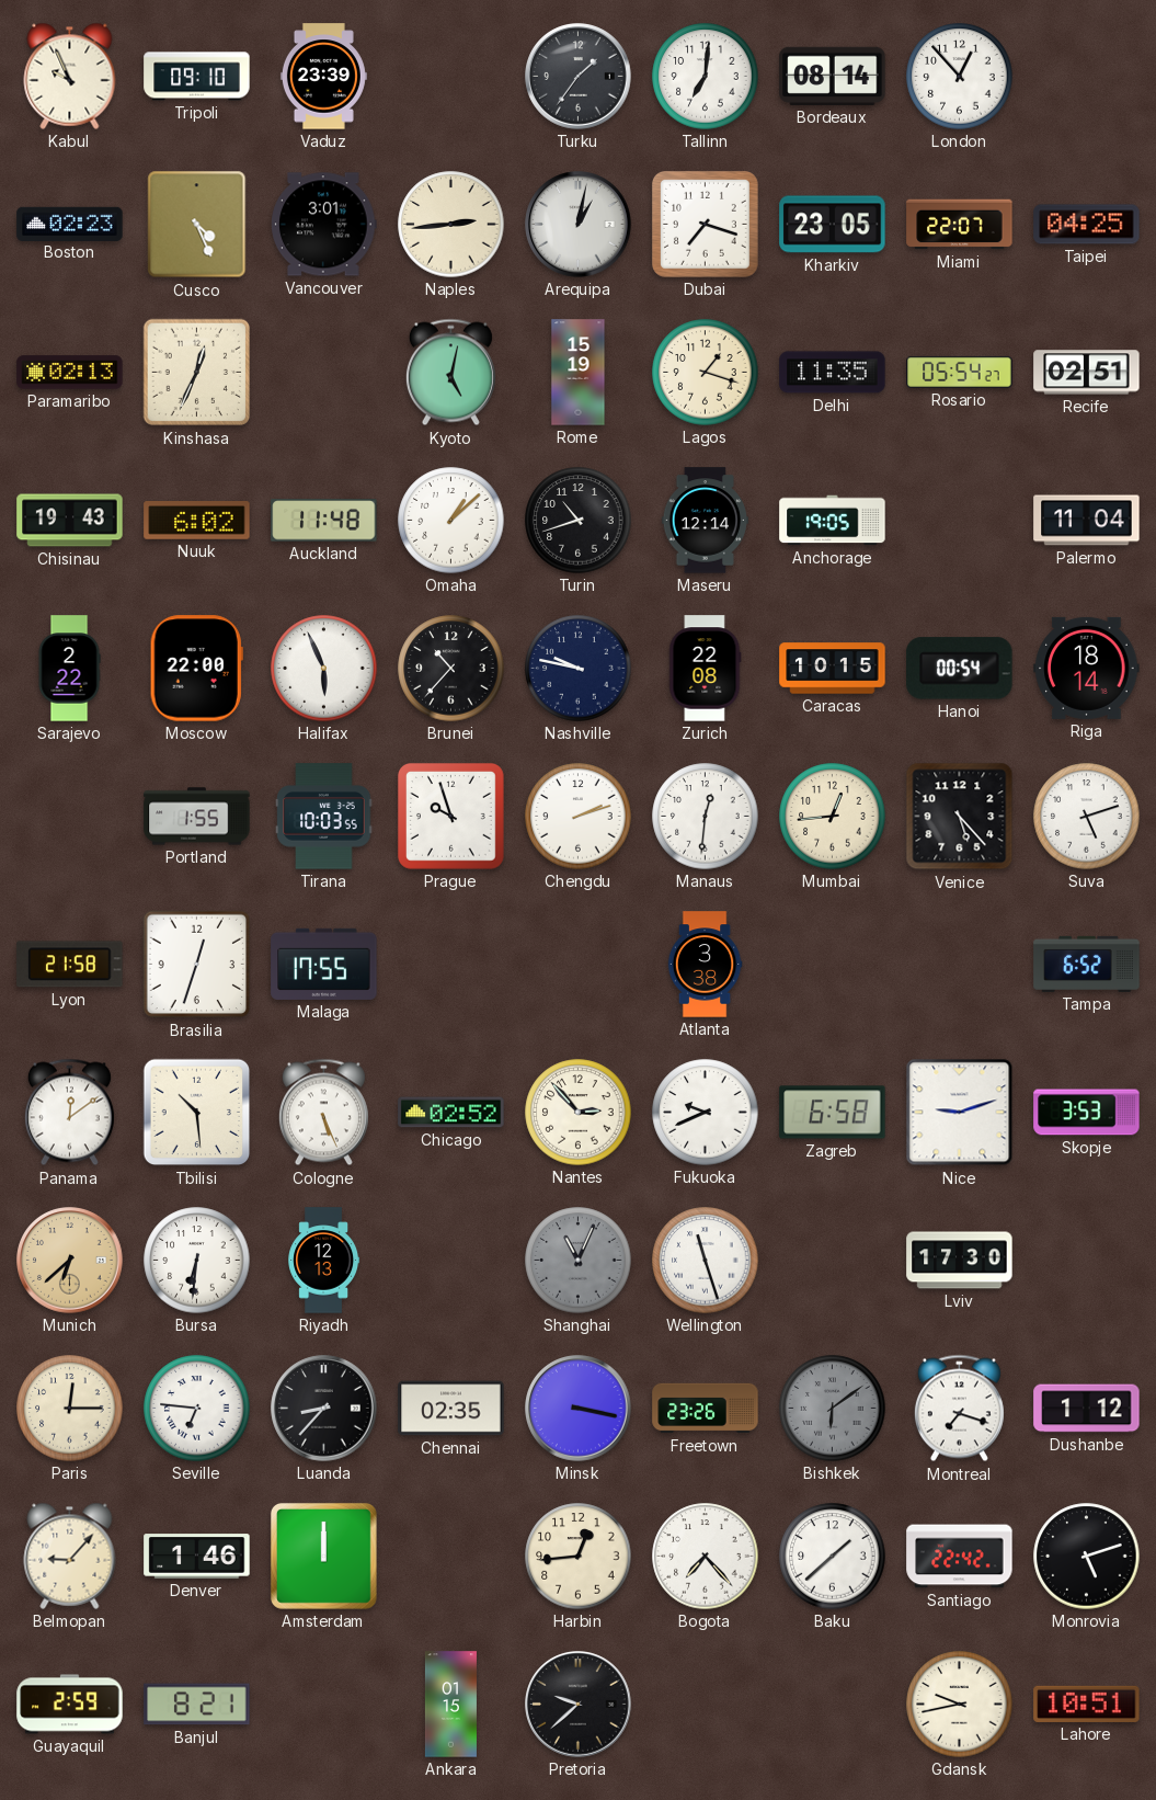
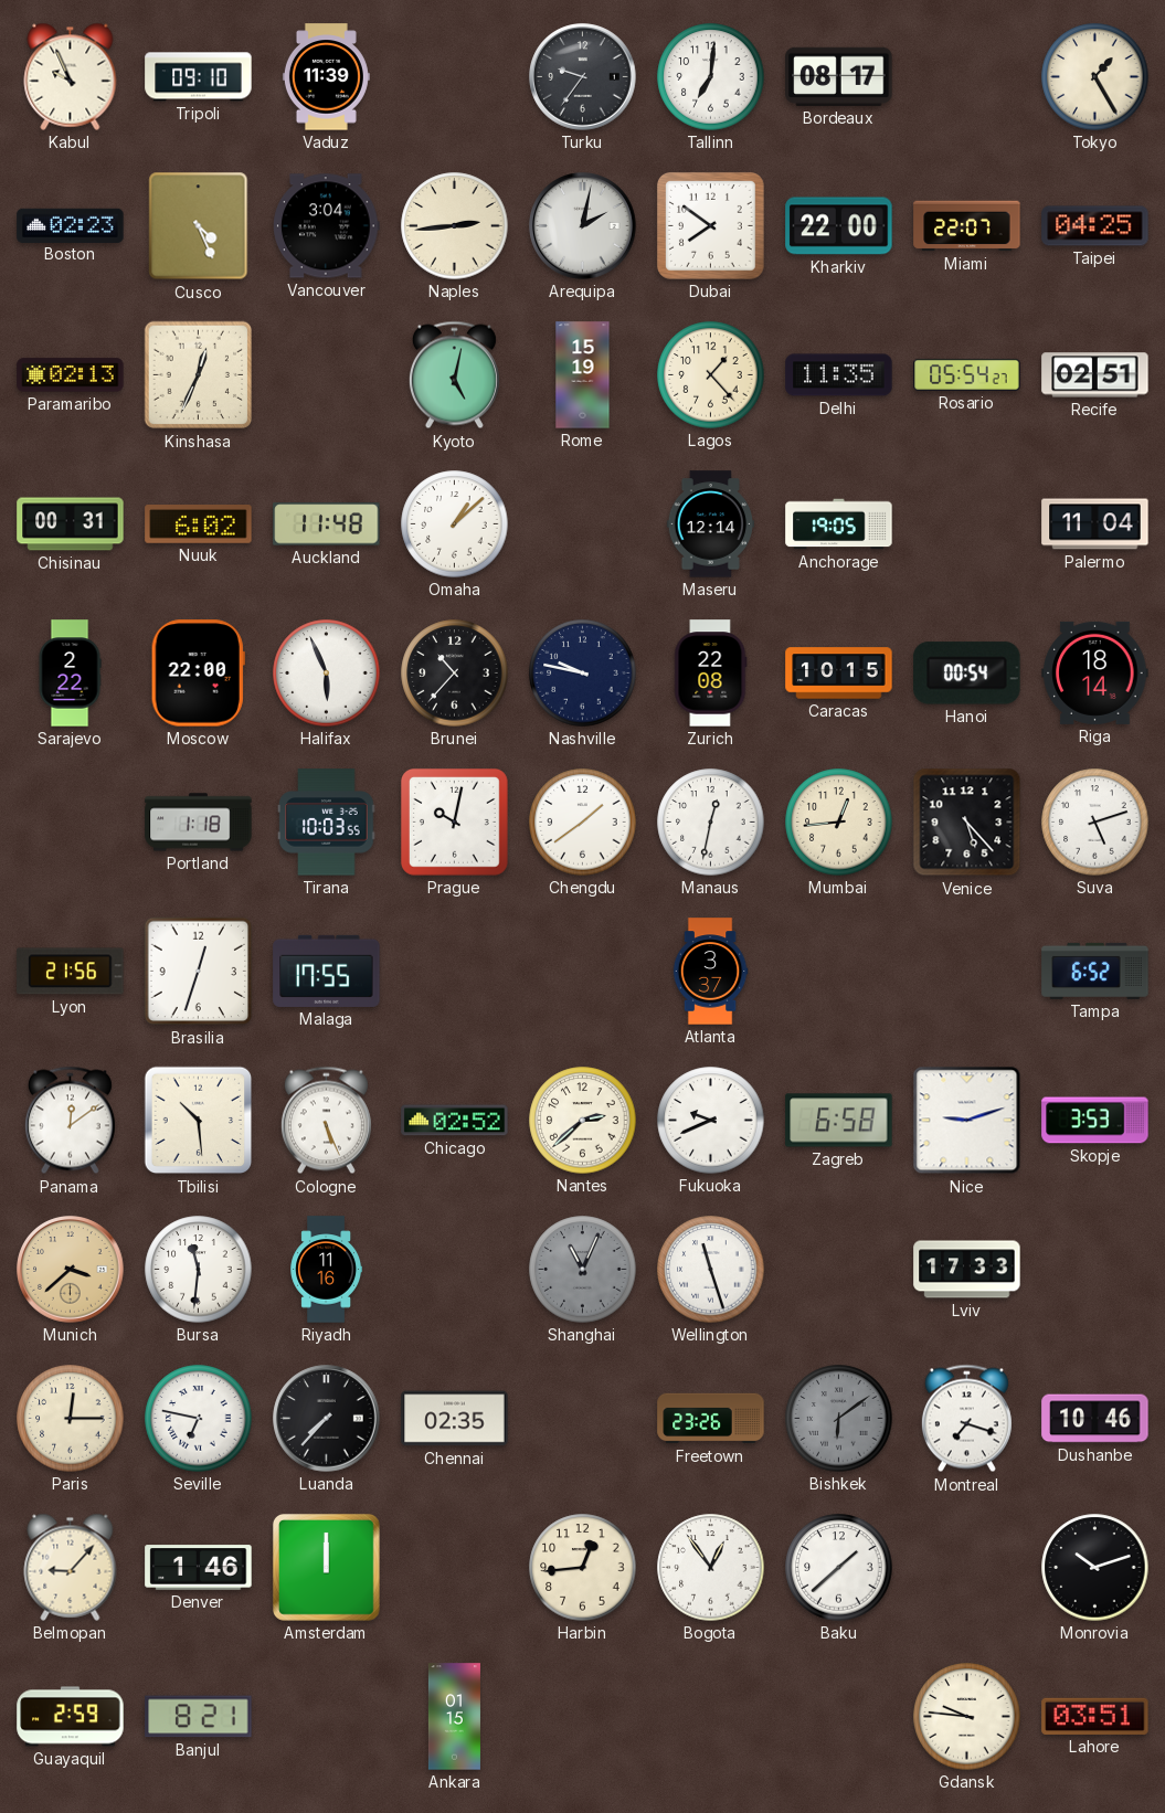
Vaduz: 23:39 -> 11:39 (326, 77)
Turku: 1:36 -> 9:36 (583, 77)
Bordeaux: 08:14 -> 08:17 (839, 76)
London: 12:53 -> none (960, 77)
Tokyo: none -> 1:25 (1095, 77)
Vancouver: 3:01 -> 3:04 (327, 226)
Arequipa: 1:02 -> 2:02 (583, 226)
Dubai: 7:18 -> 7:51 (710, 225)
Kharkiv: 23:05 -> 22:00 (839, 226)
Lagos: 1:18 -> 1:23 (711, 375)
Chisinau: 19:43 -> 00:31 (71, 524)
Turin: 10:42 -> none (579, 521)
Portland: 1:55 -> 1:18 (199, 823)
Prague: 9:57 -> 10:02 (454, 821)
Chengdu: 2:12 -> 1:39 (583, 823)
Manaus: 12:31 -> 12:32 (711, 823)
Lyon: 21:58 -> 21:56 (71, 972)
Atlanta: 3:38 -> 3:37 (710, 972)
Nantes: 2:53 -> 2:38 (583, 1121)
Munich: 6:38 -> 3:38 (71, 1270)
Bursa: 6:31 -> 11:31 (199, 1270)
Riyadh: 12:13 -> 11:16 (327, 1270)
Lviv: 17:30 -> 17:33 (967, 1270)
Seville: 6:46 -> 6:47 (199, 1419)
Luanda: 8:37 -> 7:37 (327, 1419)
Minsk: 3:17 -> none (579, 1409)
Dushanbe: 1:12 -> 10:46 (1095, 1419)
Bogota: 7:23 -> 12:54 (711, 1568)
Santiago: 22:42 -> none (960, 1557)
Monrovia: 5:12 -> 10:12 (1095, 1568)
Pretoria: 9:38 -> none (579, 1705)
Gdansk: 9:43 -> 9:46 (967, 1717)
Lahore: 10:51 -> 03:51 (1095, 1716)
